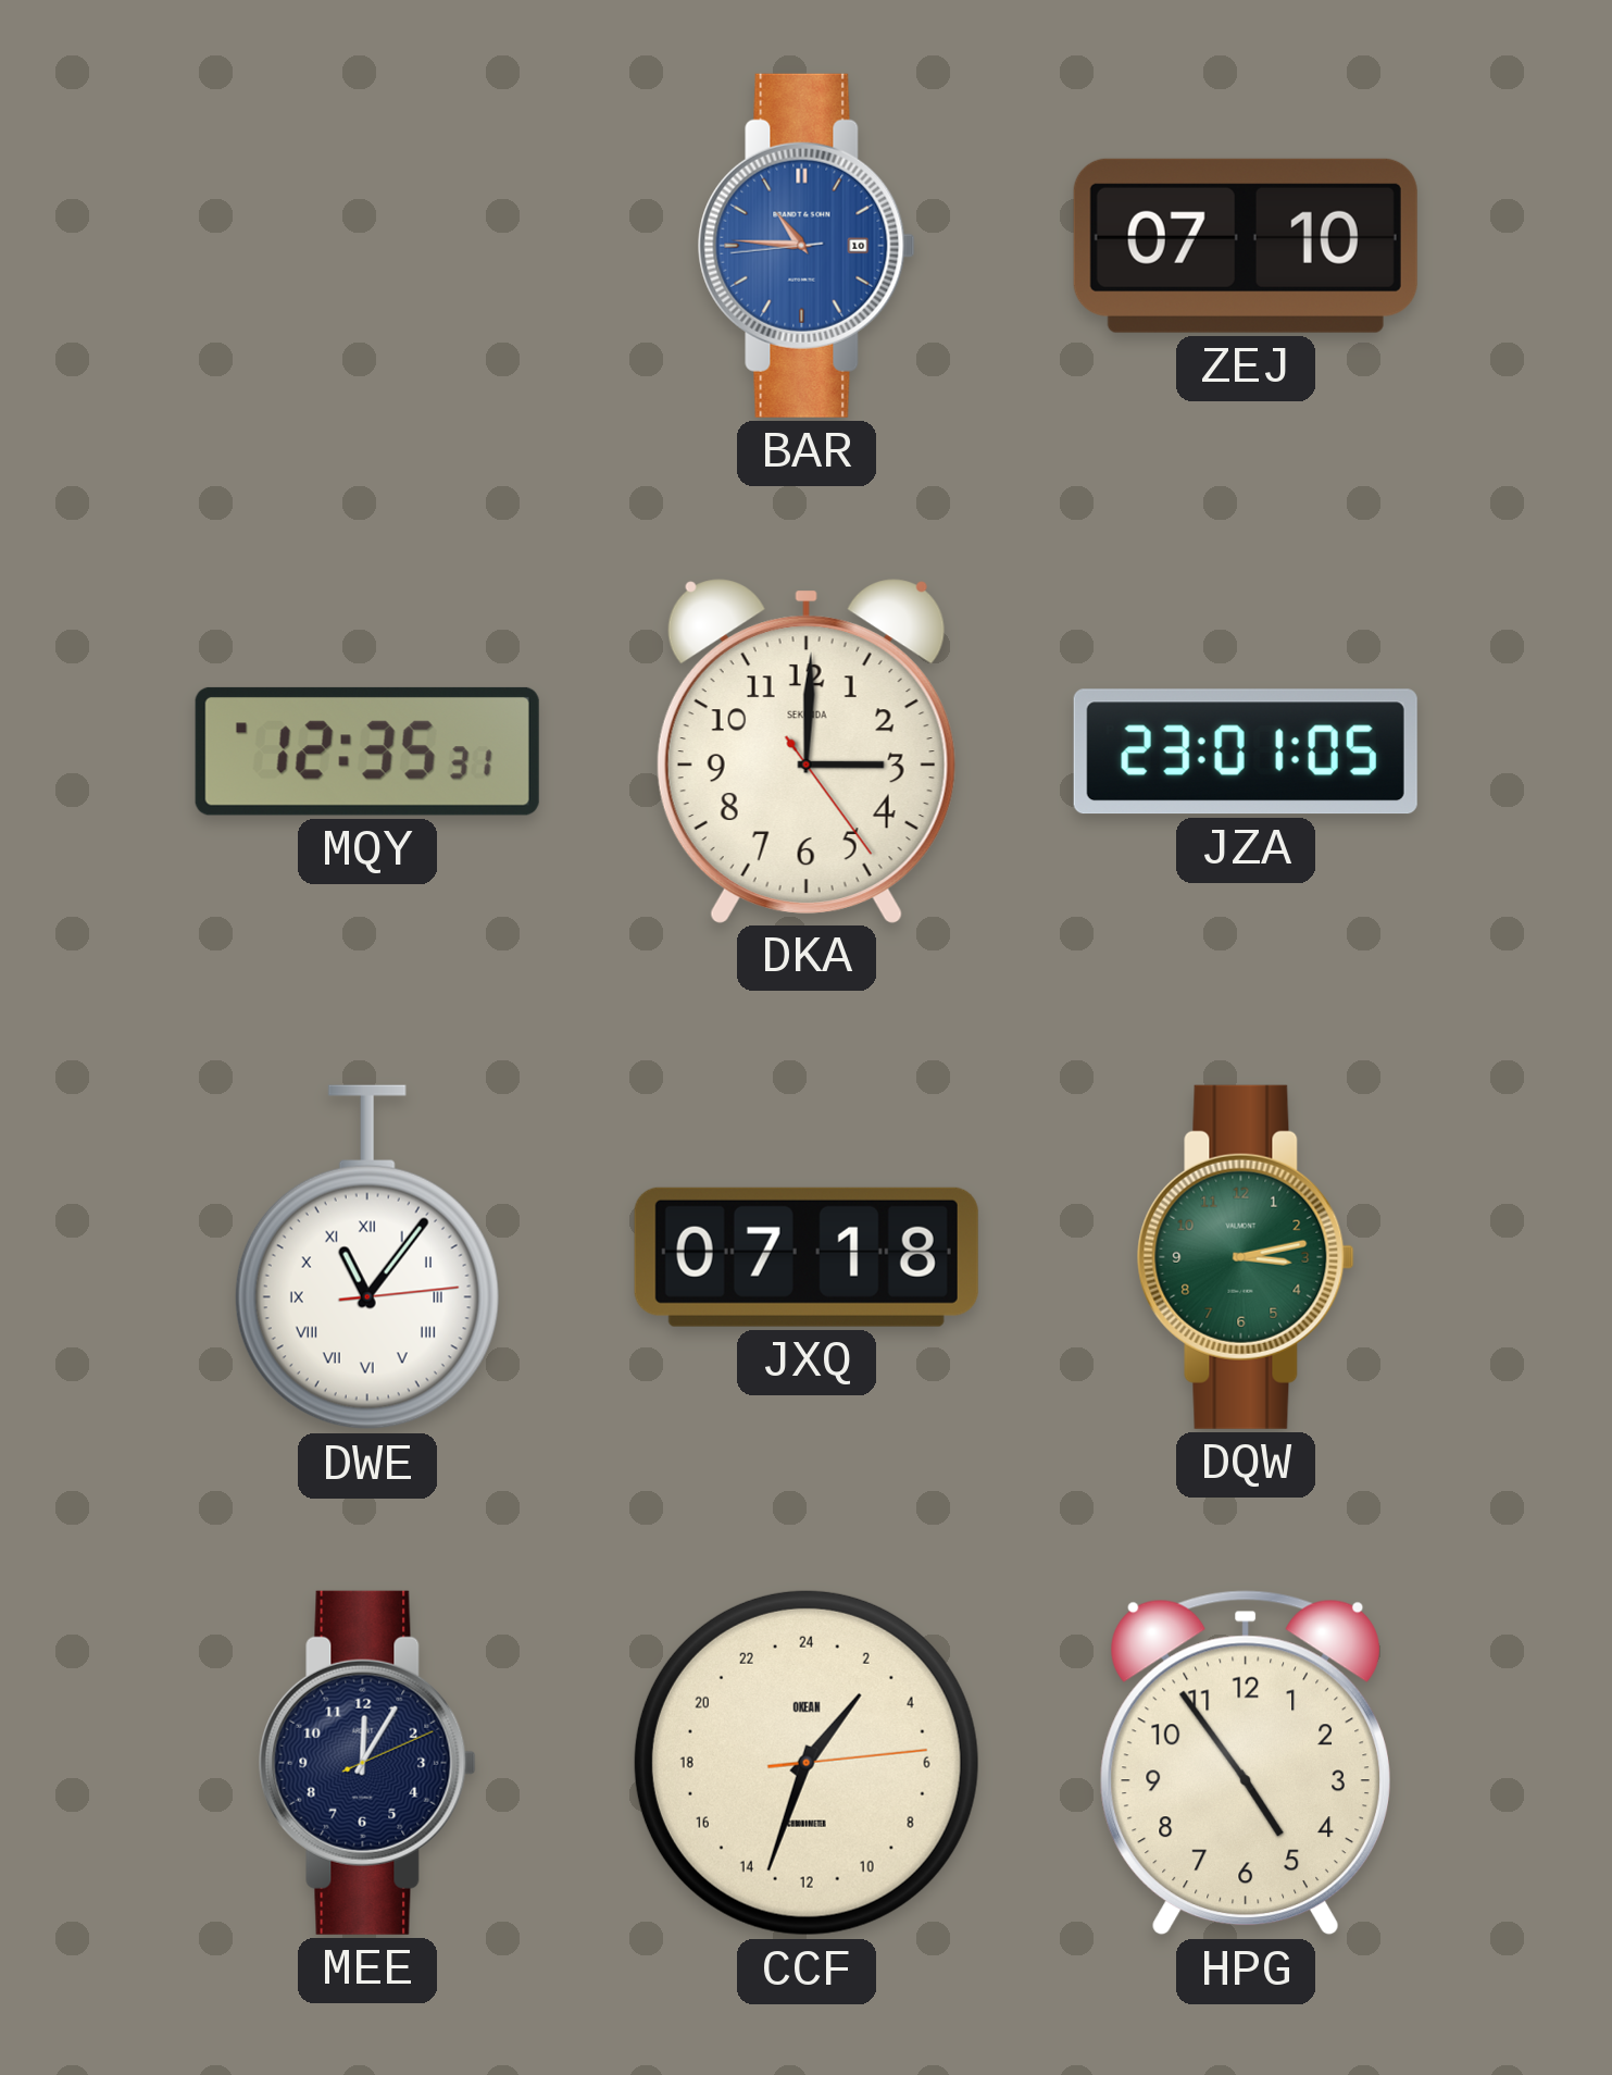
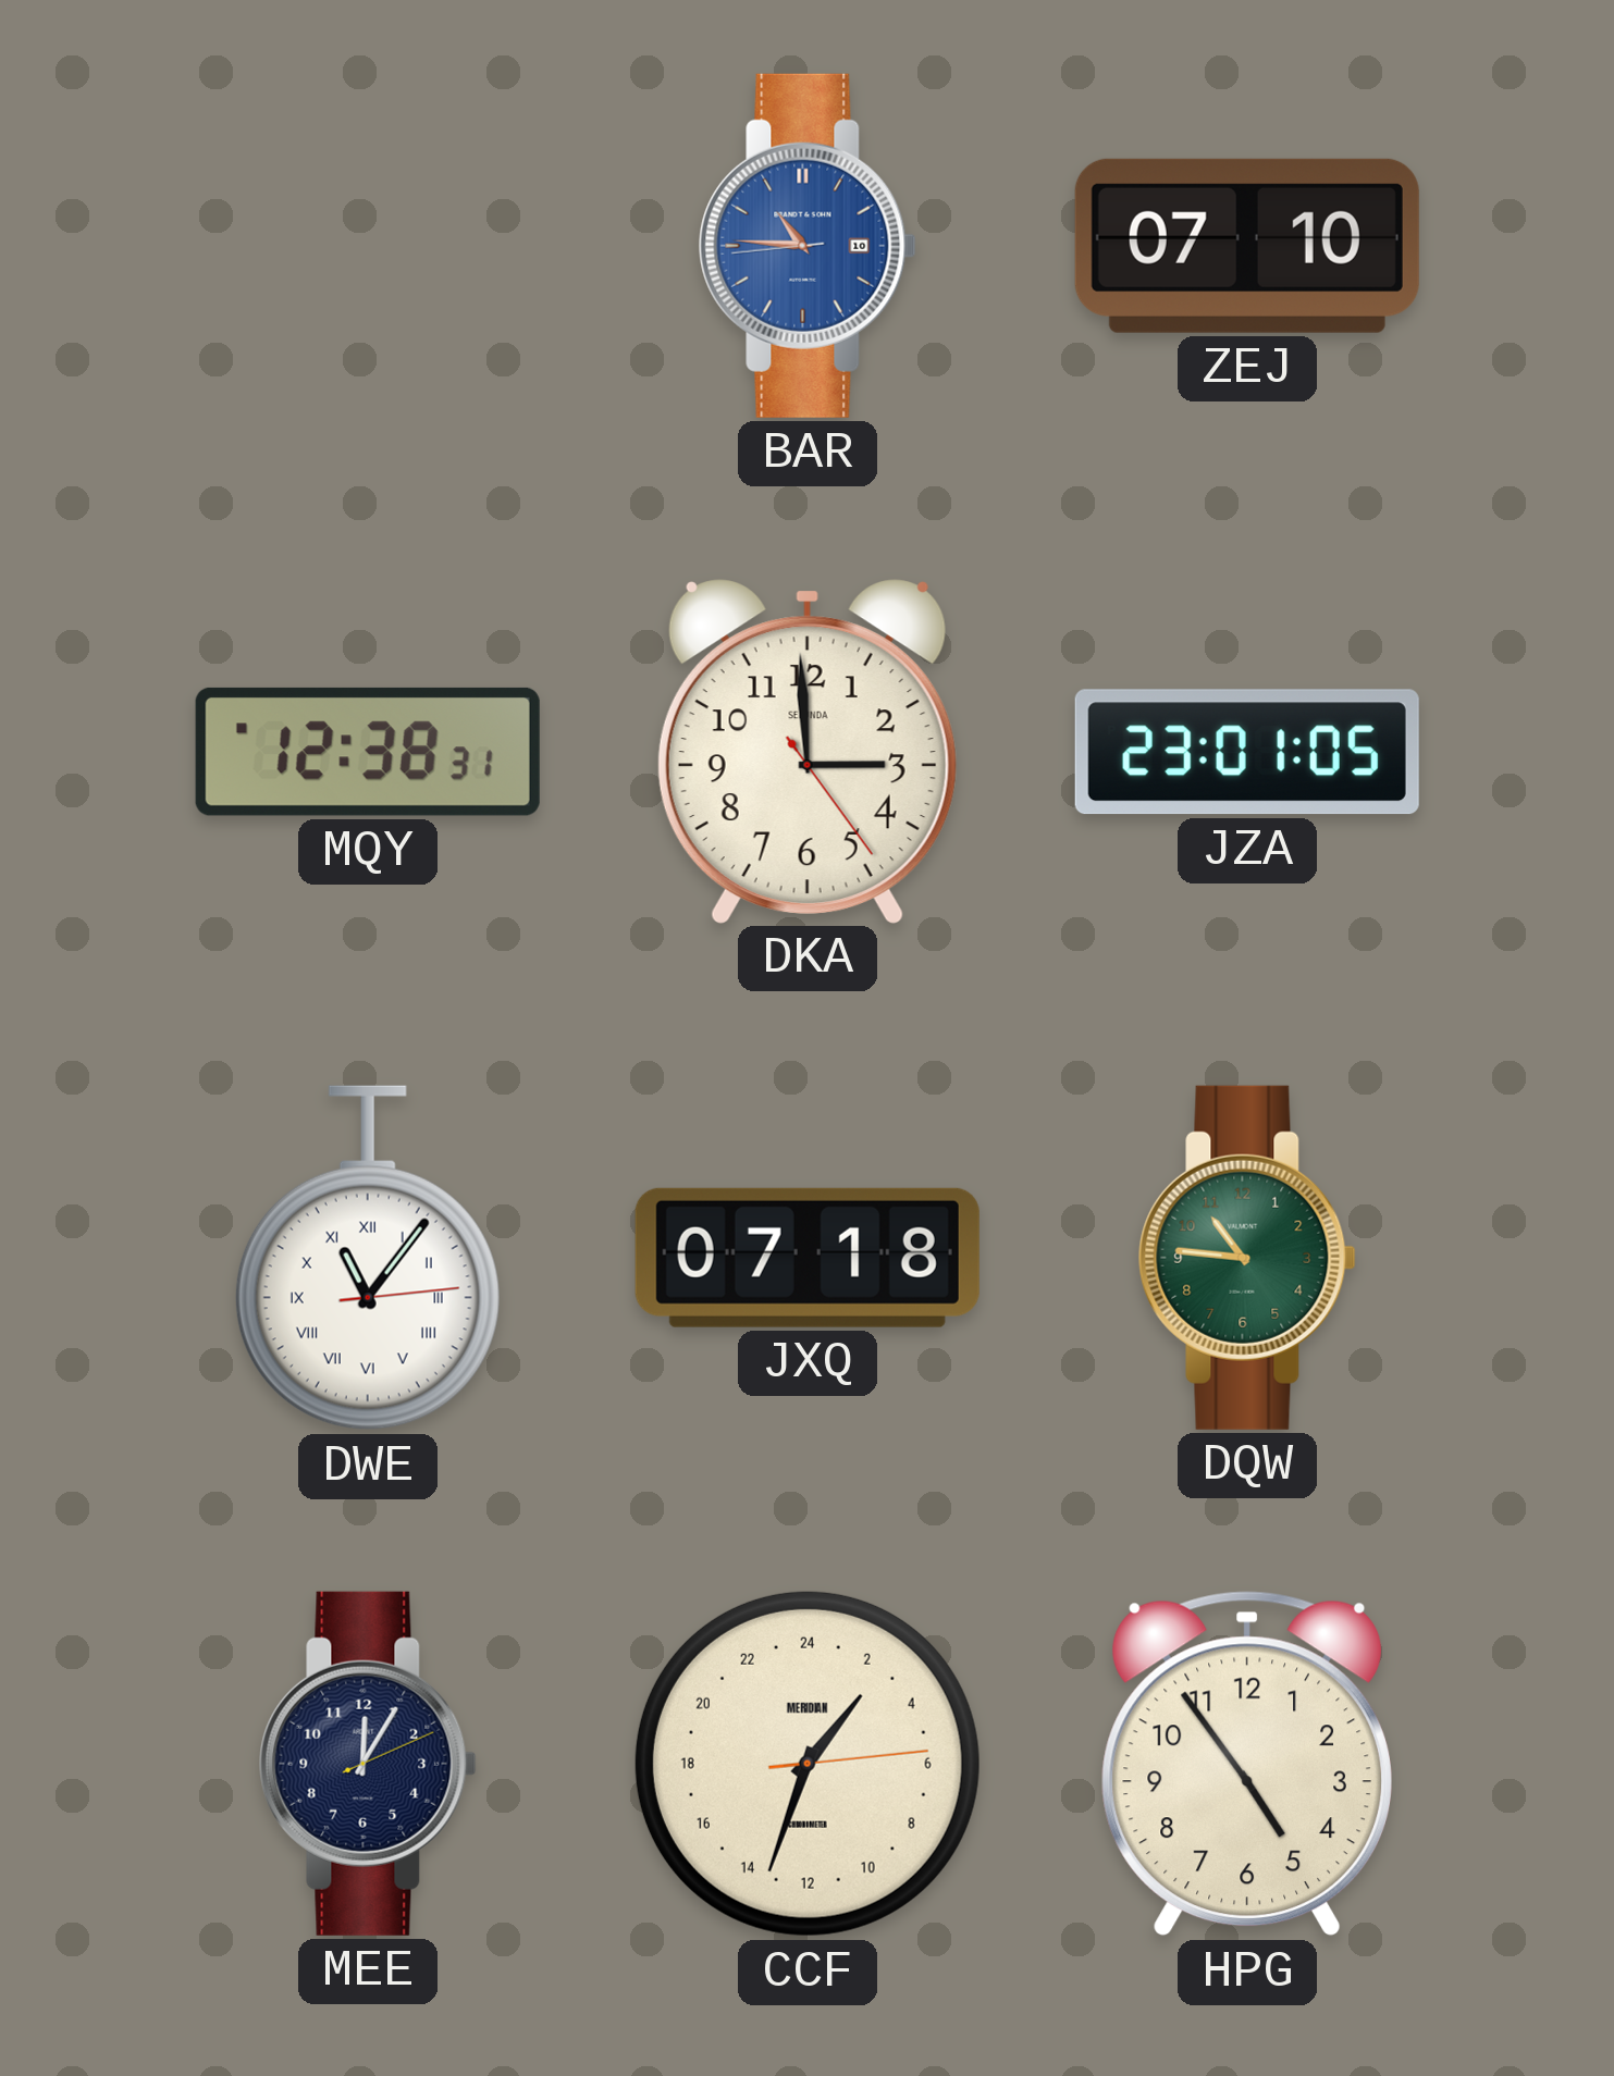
MQY: 12:35 -> 12:38 (368, 752)
DKA: 3:00 -> 2:59 (808, 751)
DQW: 3:13 -> 10:46 (1247, 1258)
CCF brand: OKEAN -> MERIDIAN (808, 1764)
